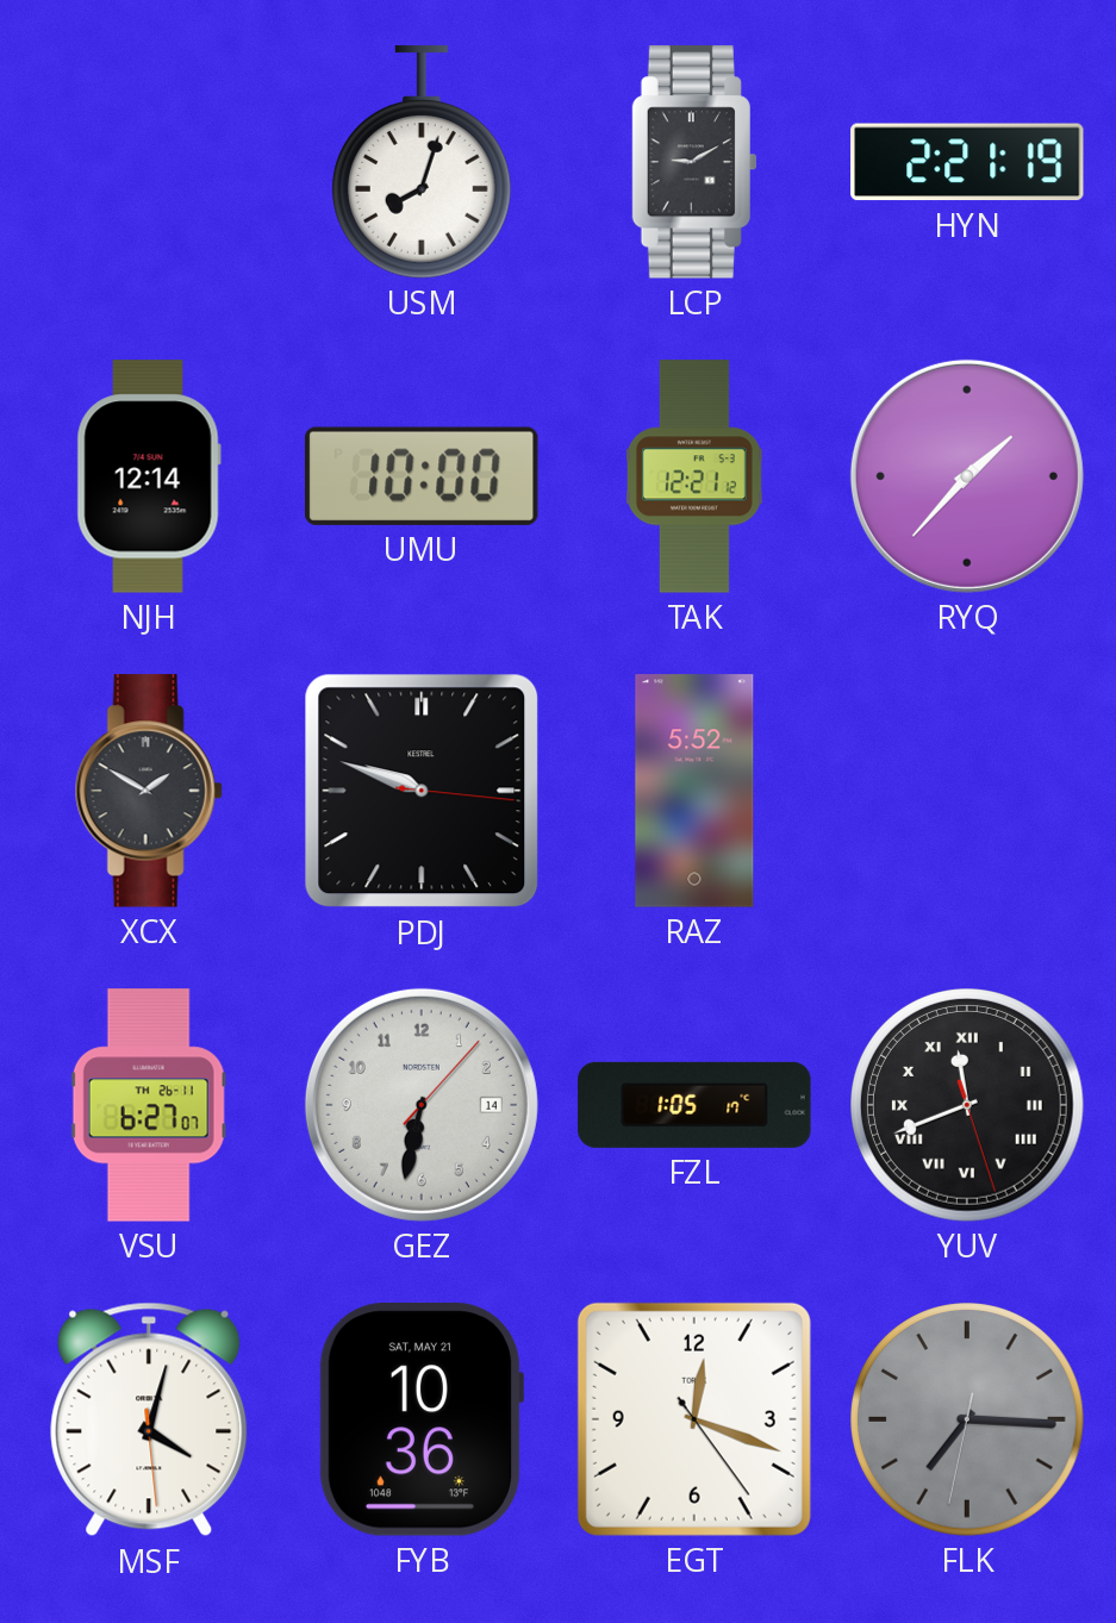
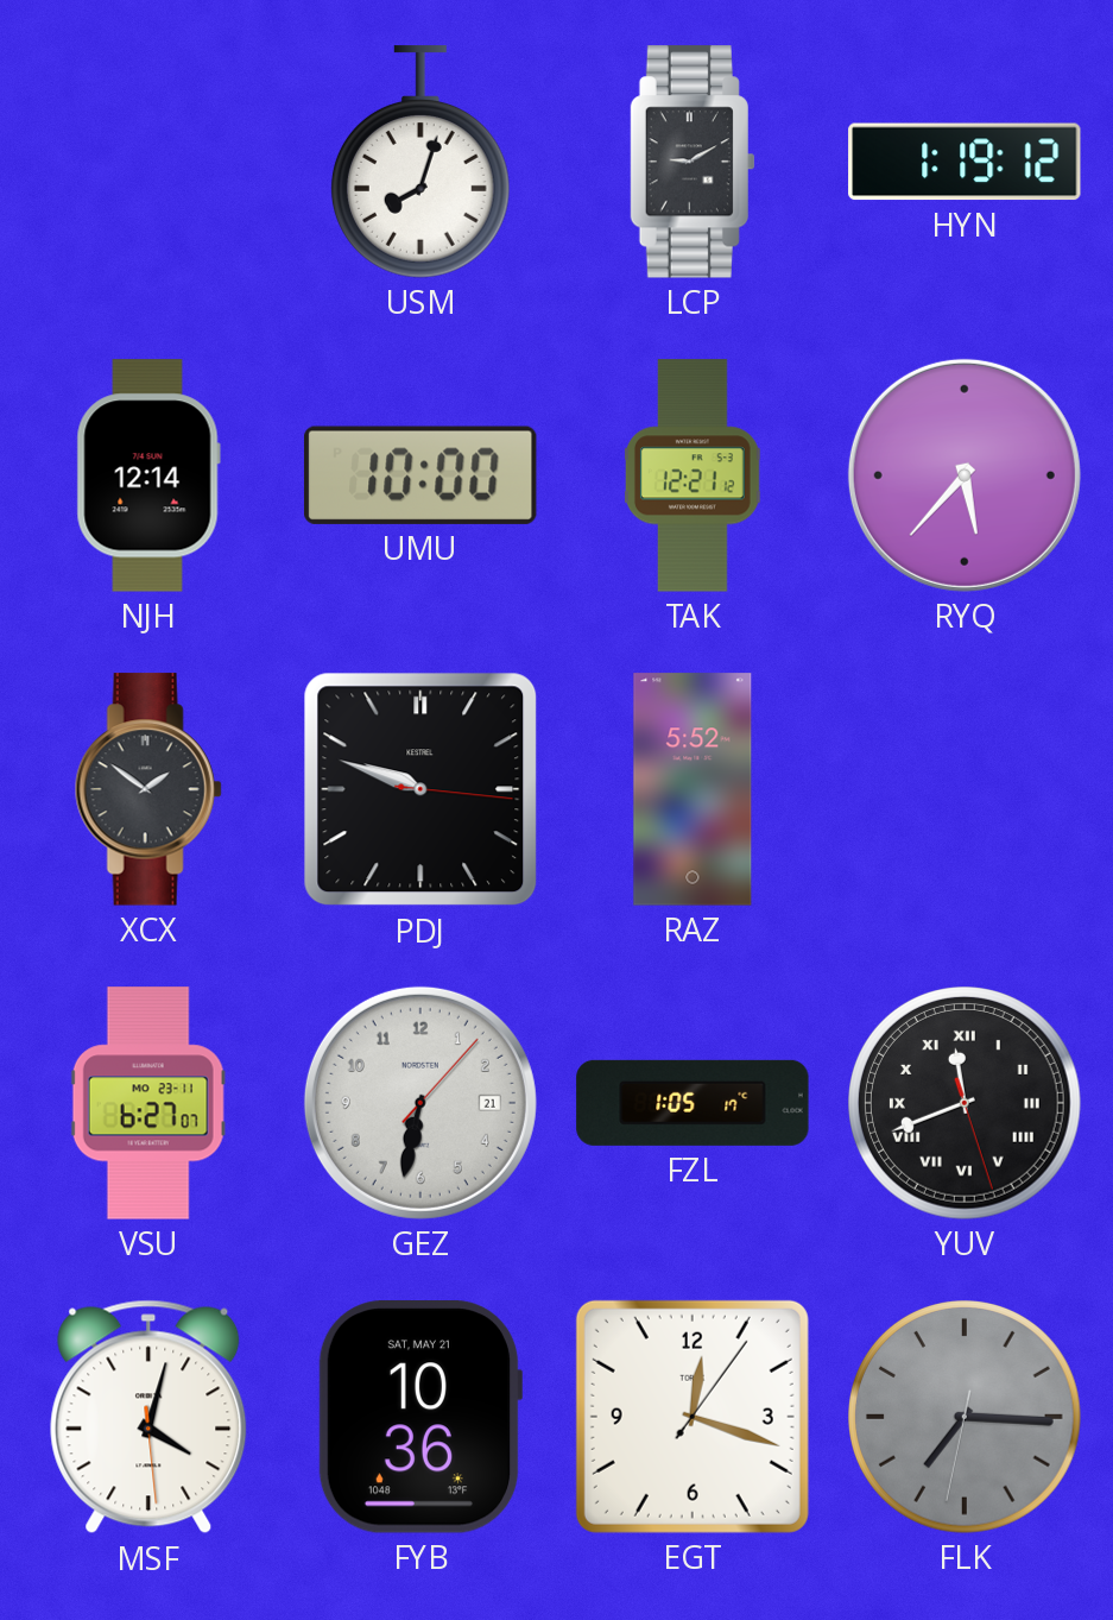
HYN: 2:21 -> 1:19 (965, 162)
RYQ: 1:37 -> 5:37 (965, 475)
XCX: 1:50 -> 1:51 (148, 789)
VSU date: TH 26-11 -> MO 23-11 (148, 1103)
GEZ date: 14 -> 21 (420, 1103)
EGT: 12:18:24 -> 12:18:06 (693, 1417)
